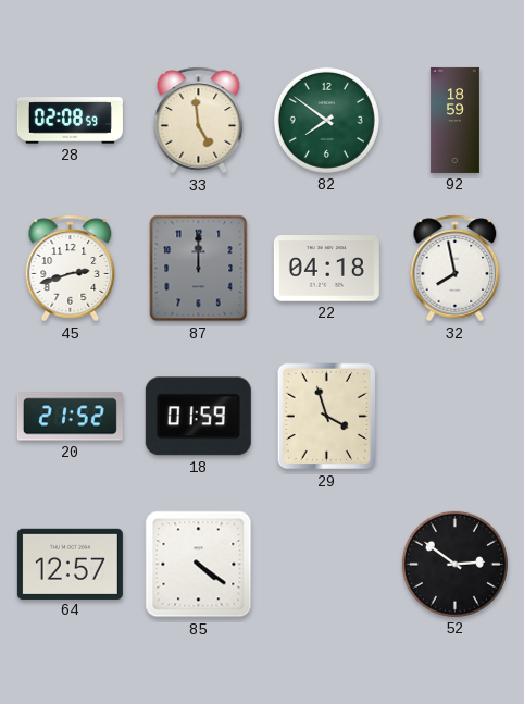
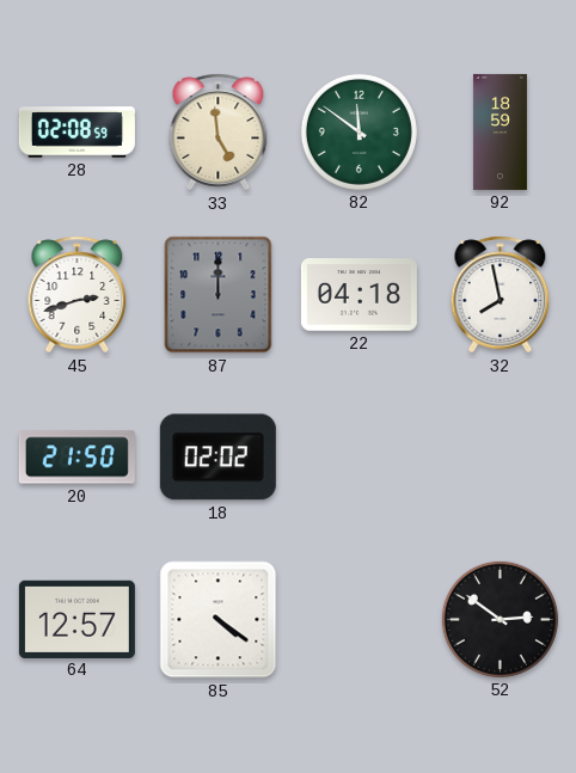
82: 7:51 -> 11:51 (359, 131)
20: 21:52 -> 21:50 (76, 458)
18: 01:59 -> 02:02 (217, 458)
29: 3:57 -> none (327, 417)
